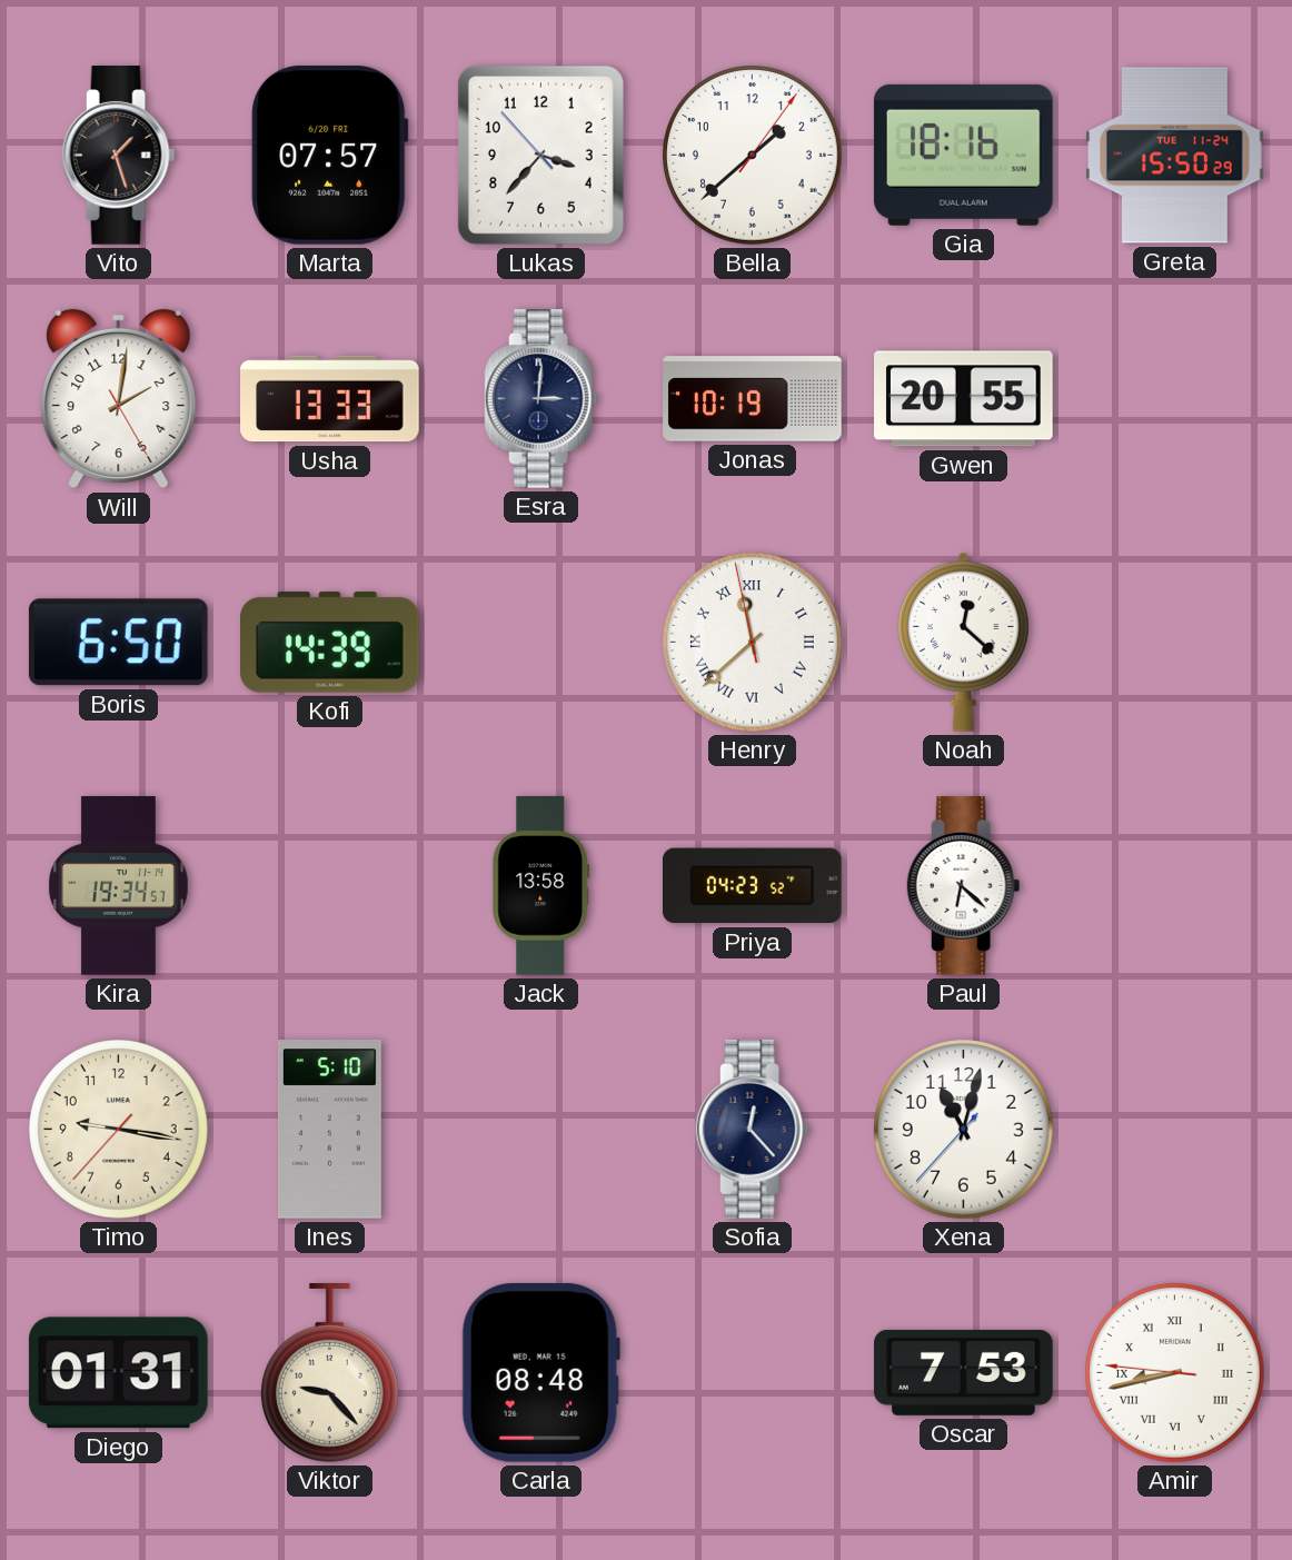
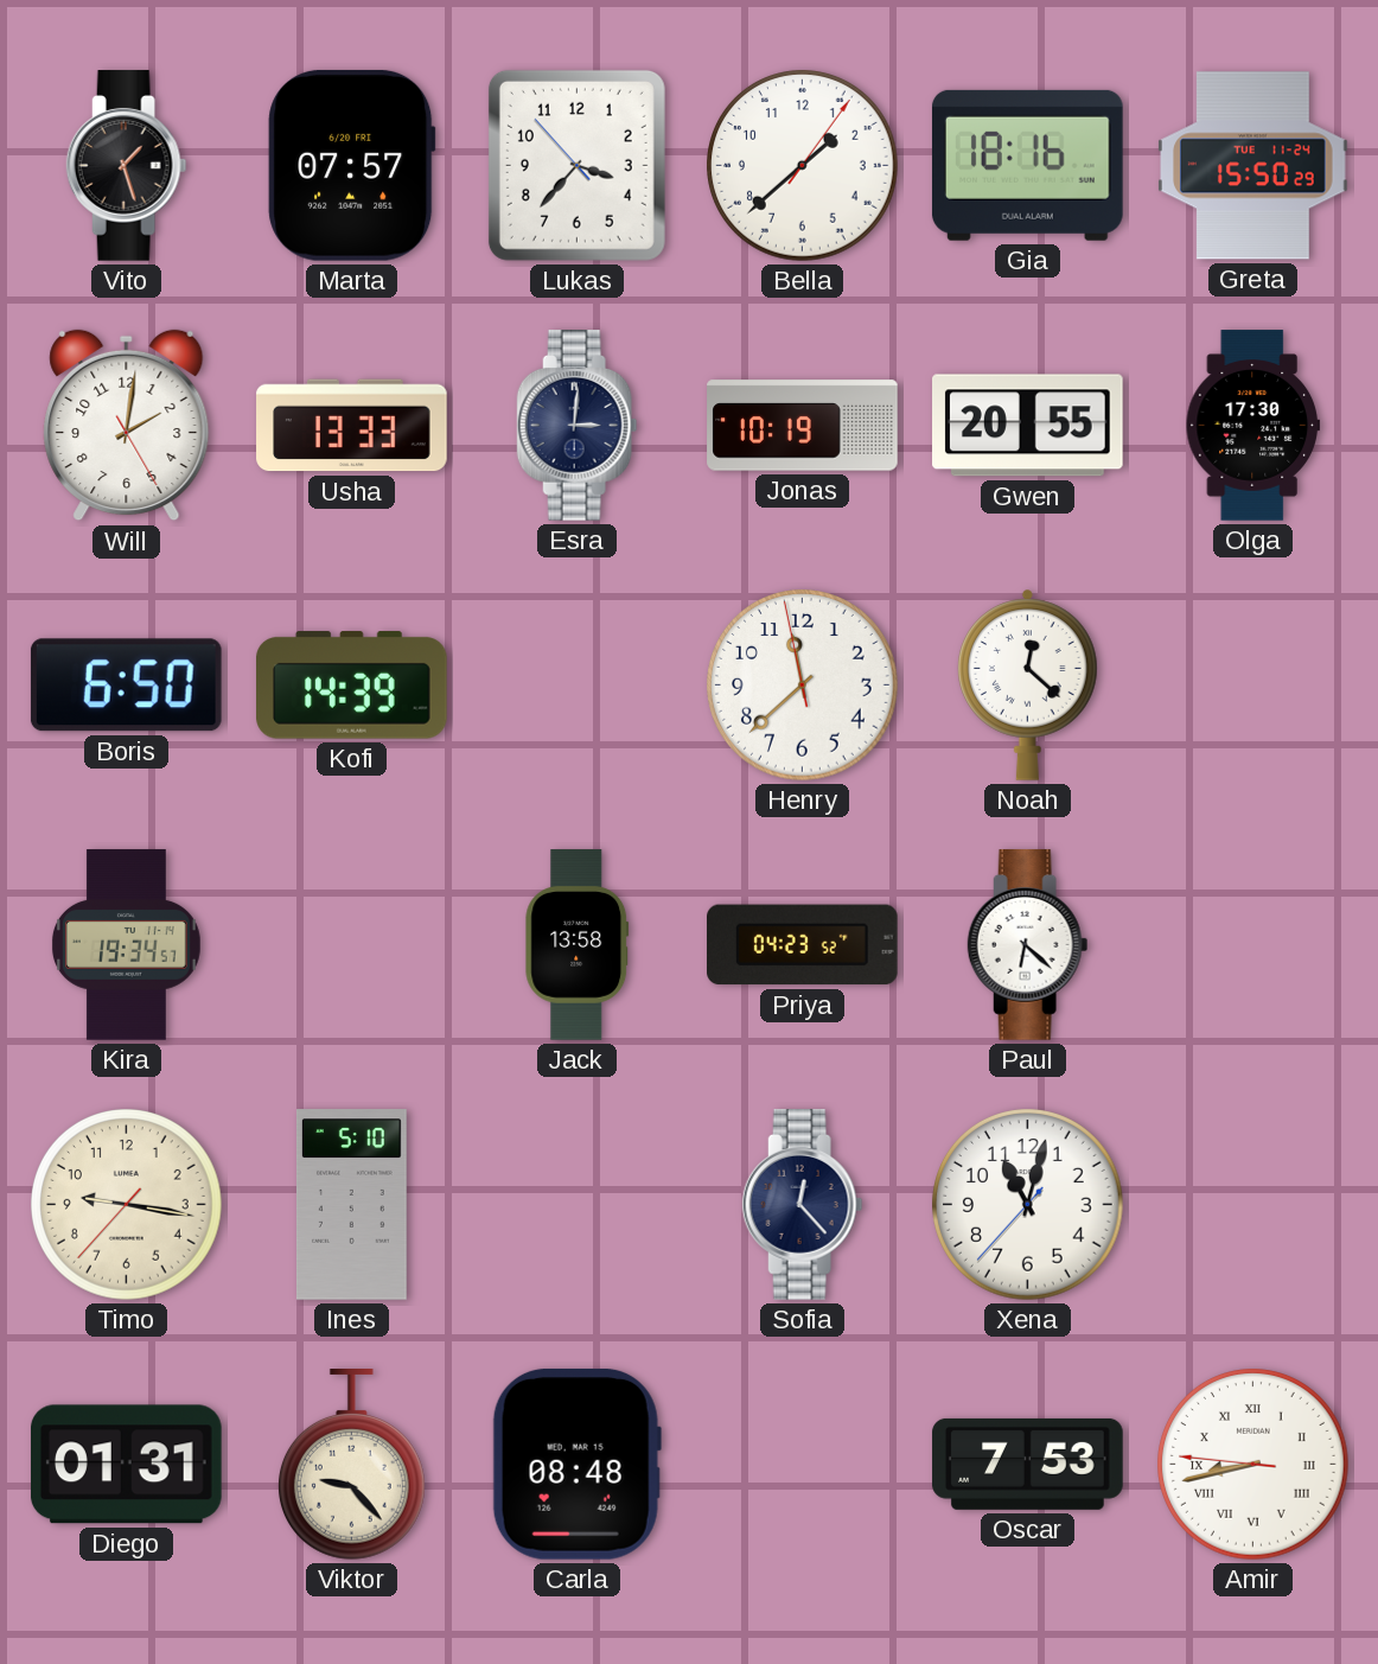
Olga: none -> 17:30 (1252, 426)
Henry numerals: Roman -> Arabic (803, 686)
